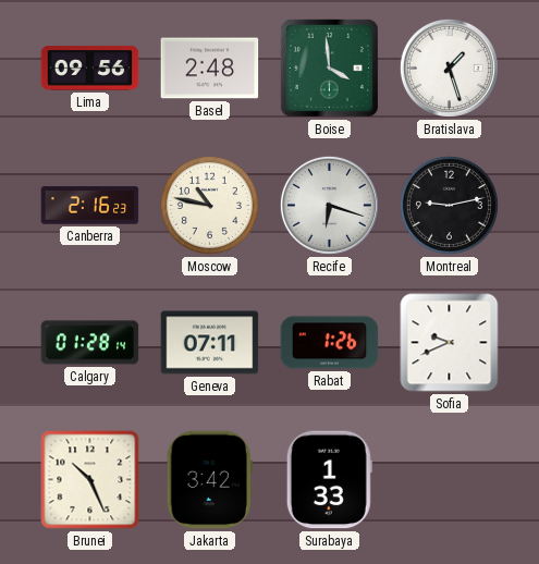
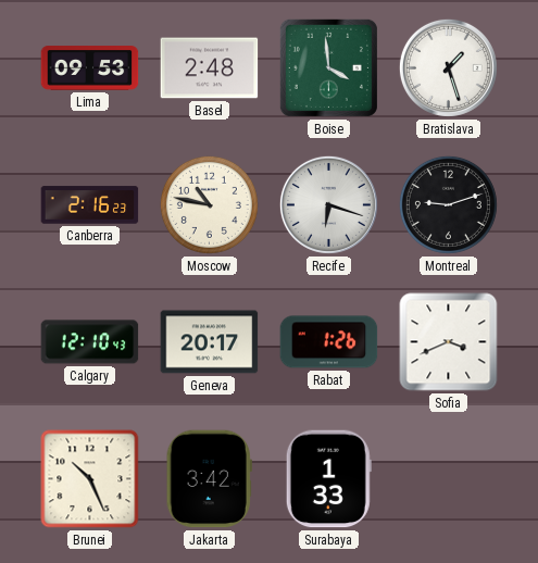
Lima: 09:56 -> 09:53 (90, 68)
Montreal: 9:13 -> 9:12 (448, 204)
Calgary: 01:28 -> 12:10 (90, 342)
Geneva: 07:11 -> 20:17 (210, 342)
Sofia: 9:41 -> 3:41 (449, 342)
